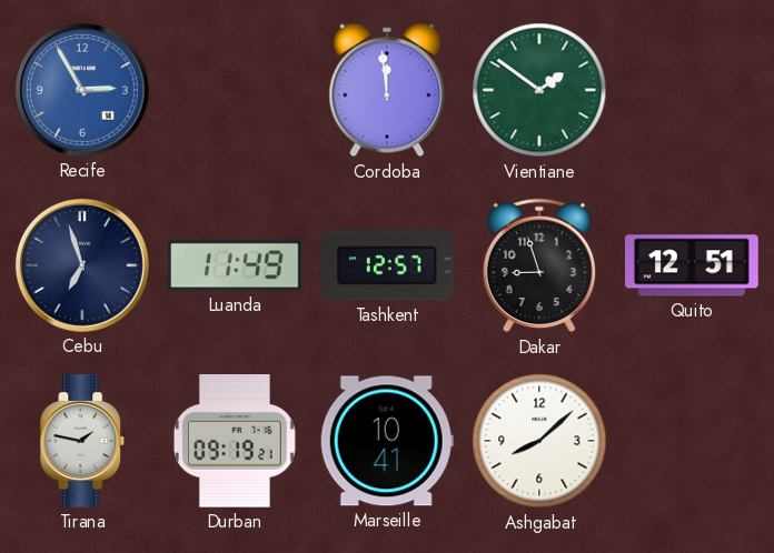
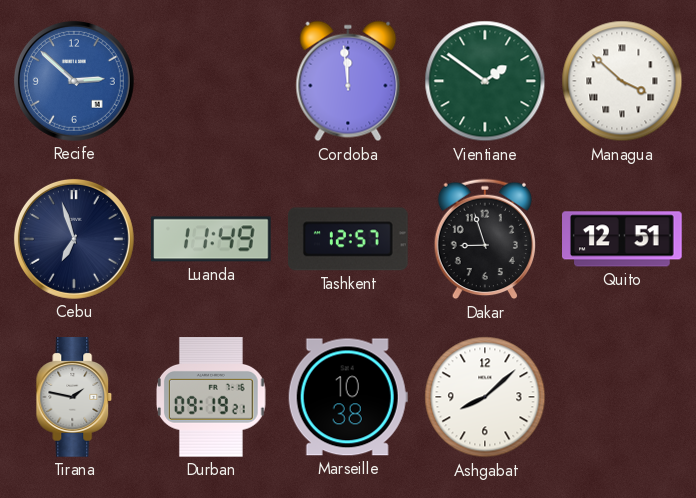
Recife: 2:55 -> 2:52 (74, 81)
Managua: none -> 3:52 (622, 81)
Marseille: 10:41 -> 10:38 (348, 397)
